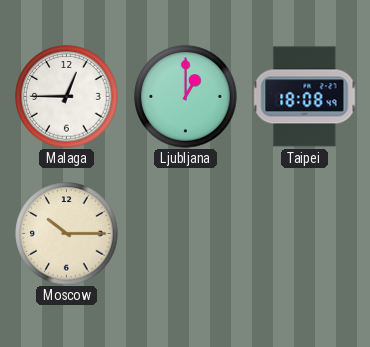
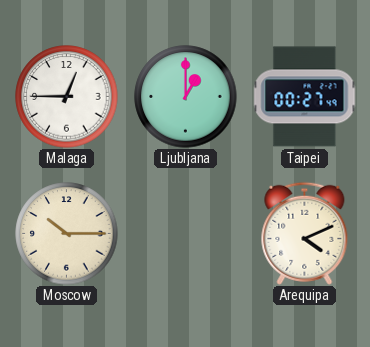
Taipei: 18:08 -> 00:27 (305, 97)
Arequipa: none -> 4:11 (305, 233)
